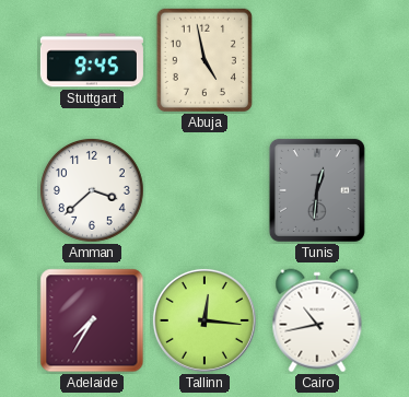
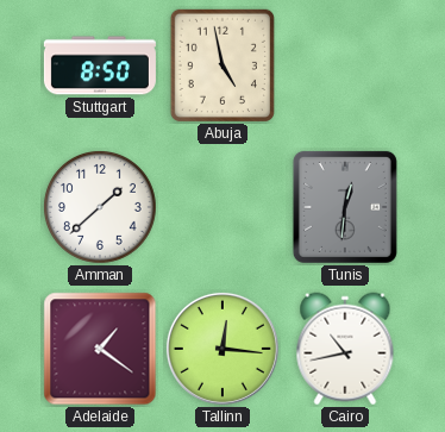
Stuttgart: 9:45 -> 8:50 (100, 65)
Amman: 3:38 -> 1:38 (100, 207)
Adelaide: 7:35 -> 1:21 (100, 349)
